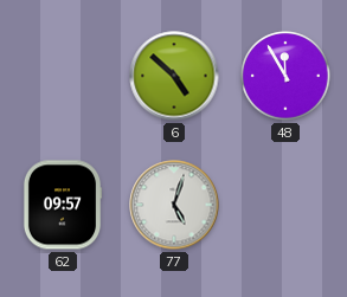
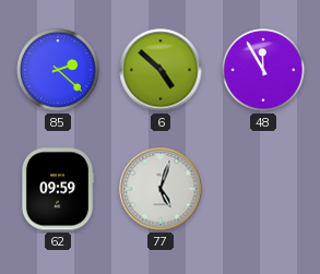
85: none -> 2:22 (58, 70)
62: 09:57 -> 09:59 (58, 189)
